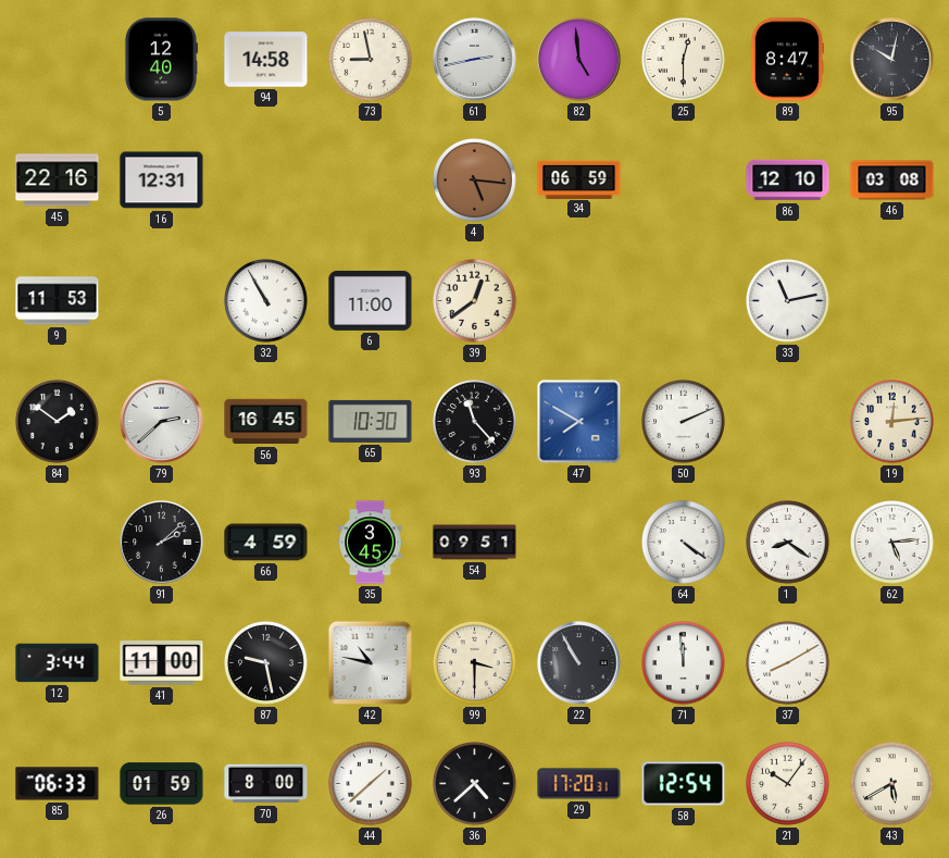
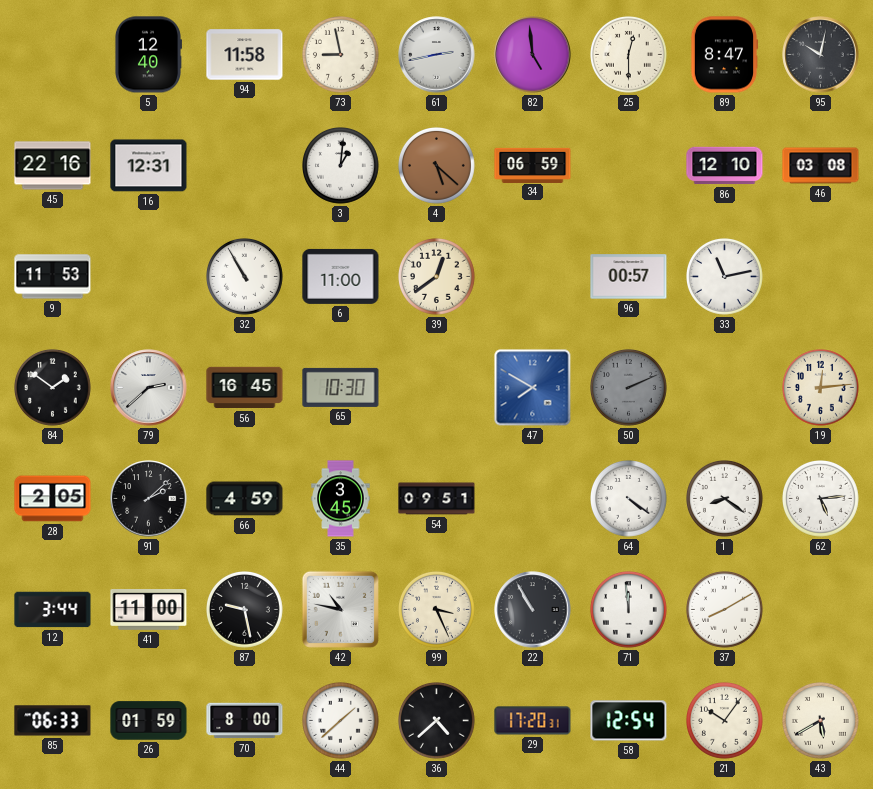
94: 14:58 -> 11:58 (245, 55)
3: none -> 1:01 (341, 166)
4: 5:16 -> 5:22 (437, 166)
96: none -> 00:57 (629, 277)
93: 11:23 -> none (475, 422)
50 dial: white -> grey (629, 388)
28: none -> 2:05 (53, 499)
99: 3:30 -> 3:26 (437, 610)
